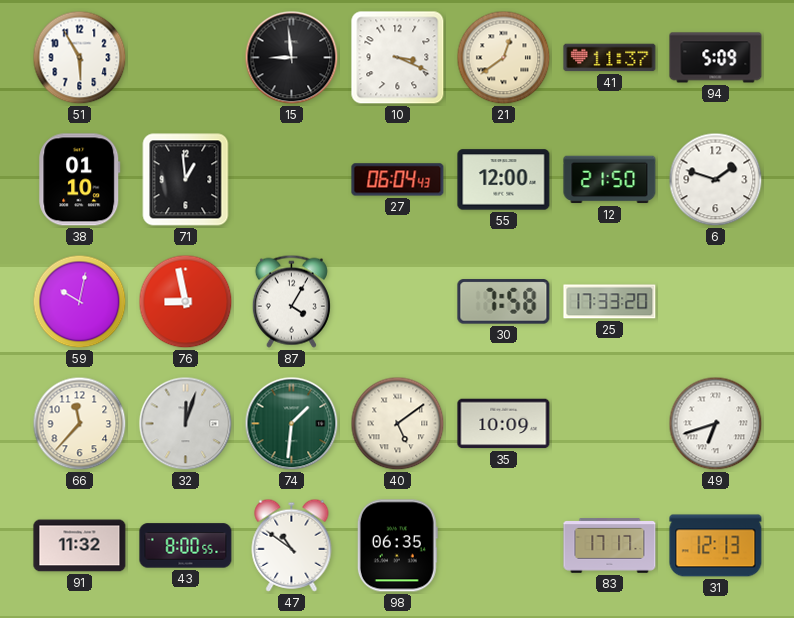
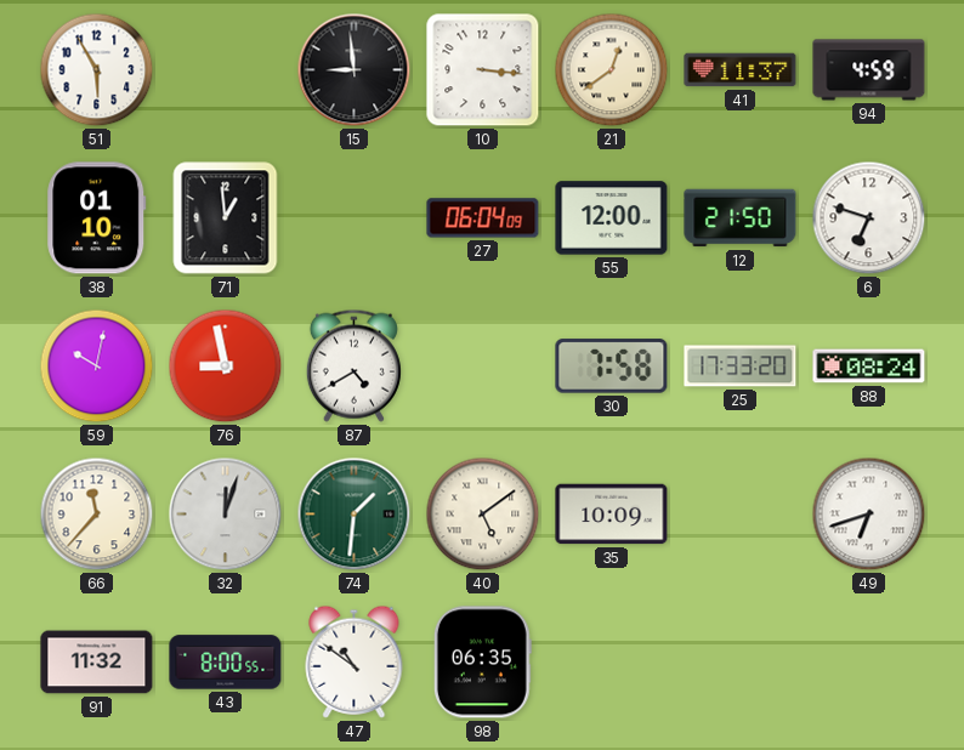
10: 3:19 -> 3:16 (483, 70)
94: 5:09 -> 4:59 (869, 70)
27: 06:04:43 -> 06:04:09 (483, 218)
6: 1:48 -> 6:48 (869, 218)
87: 4:05 -> 4:40 (353, 365)
88: none -> 08:24 (869, 367)
83: 17:17 -> none (610, 546)
31: 12:13 -> none (716, 546)
